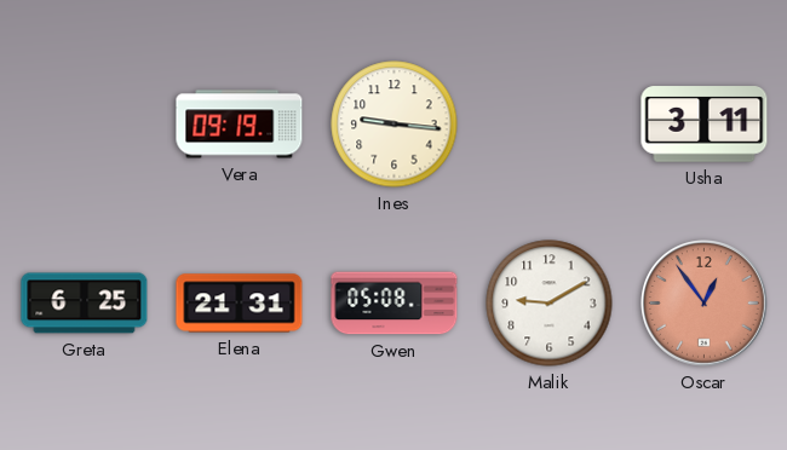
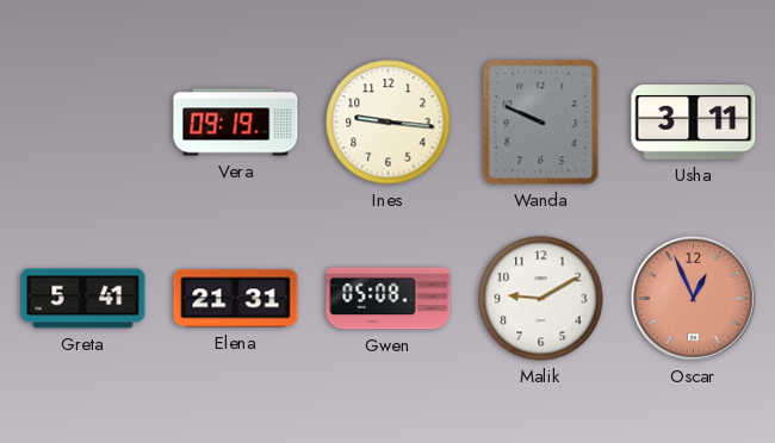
Wanda: none -> 9:49 (541, 123)
Greta: 6:25 -> 5:41 (83, 299)
Oscar: 12:54 -> 12:56 (694, 299)
